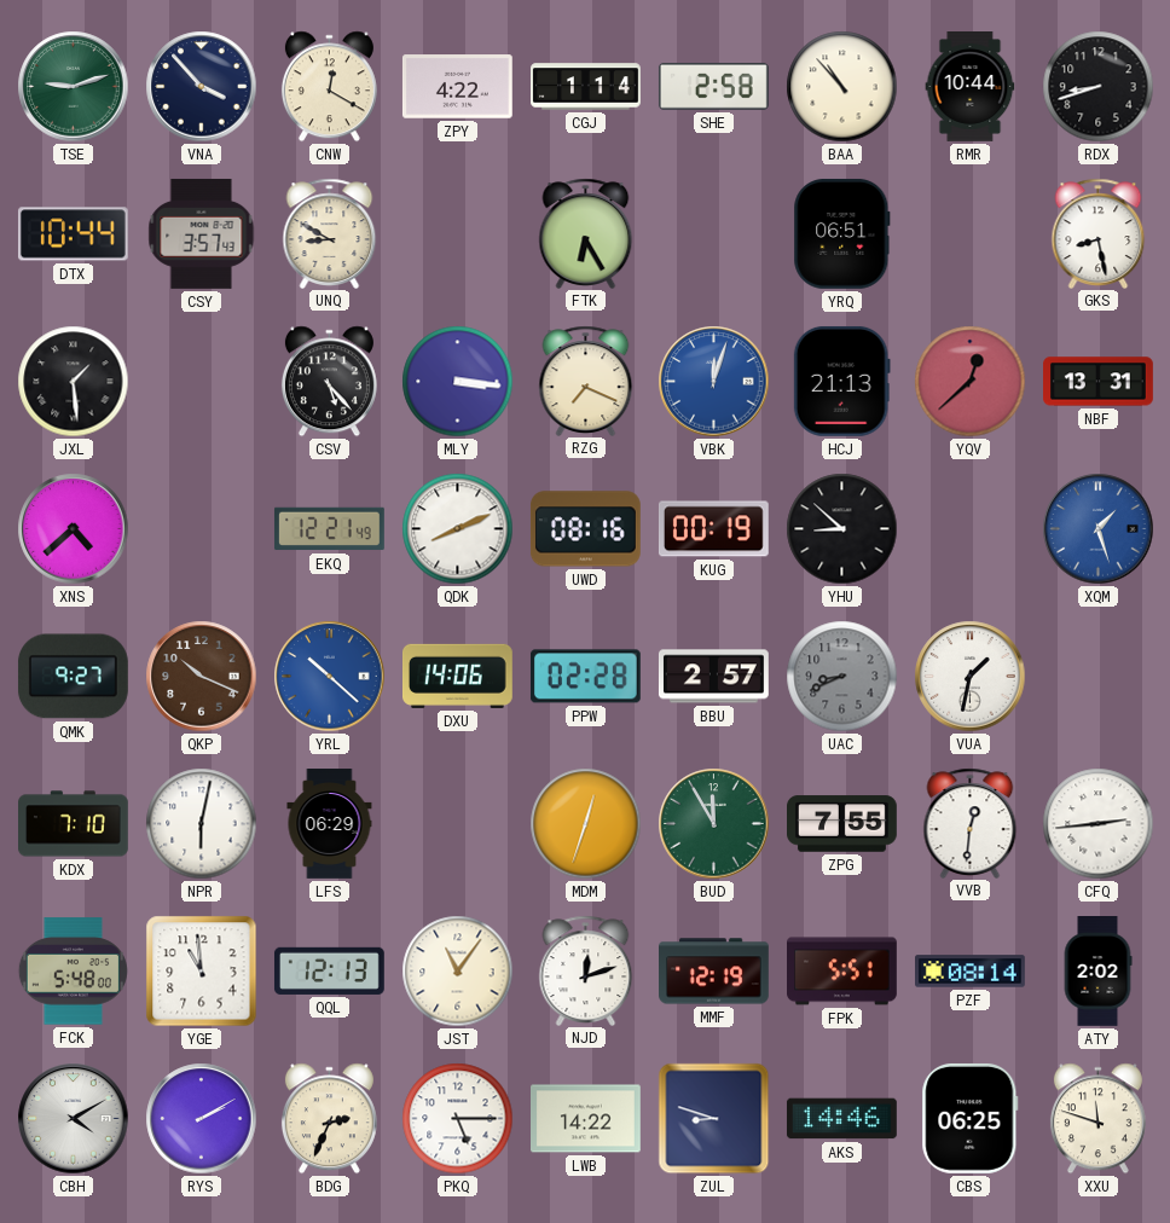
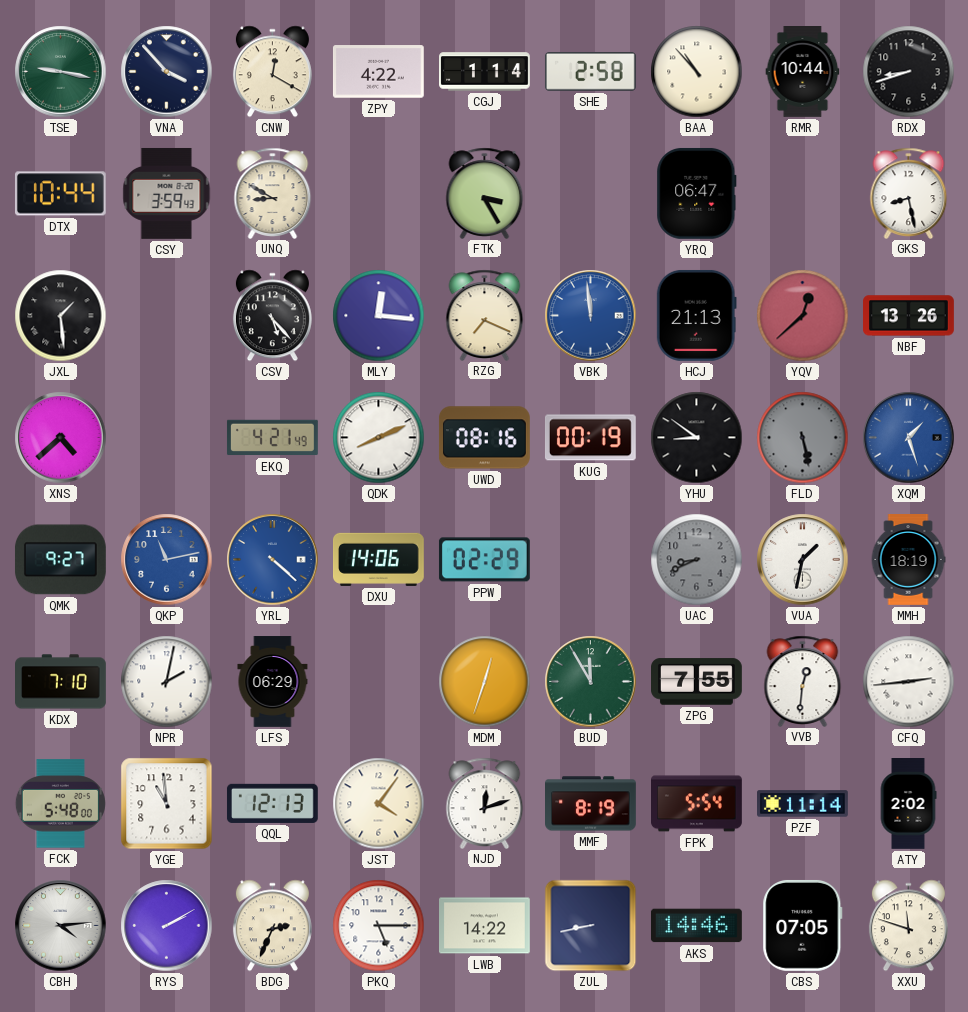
TSE: 9:12 -> 9:17 (61, 72)
CSY: 3:57 -> 3:59 (167, 193)
FTK: 6:25 -> 3:25 (485, 193)
YRQ: 06:51 -> 06:47 (697, 193)
MLY: 3:16 -> 12:16 (379, 316)
VBK: 12:03 -> 11:59 (591, 316)
NBF: 13:31 -> 13:26 (909, 316)
EKQ: 12:21 -> 4:21 (273, 438)
YHU: 8:52 -> 8:51 (697, 438)
FLD: none -> 5:28 (803, 438)
QKP: 10:19 -> 11:13 (167, 560)
QKP dial: brown -> blue (167, 560)
YRL: 10:22 -> 4:22 (273, 560)
PPW: 02:28 -> 02:29 (484, 560)
BBU: 2:57 -> none (713, 677)
MMH: none -> 18:19 (908, 560)
NPR: 6:02 -> 2:02 (167, 682)
JST: 11:06 -> 4:06 (379, 804)
MMF: 12:19 -> 8:19 (591, 804)
FPK: 5:51 -> 5:54 (697, 804)
PZF: 08:14 -> 11:14 (803, 804)
CBH: 4:10 -> 4:14 (61, 926)
ZUL: 8:48 -> 8:43 (591, 926)
CBS: 06:25 -> 07:05 (803, 925)
